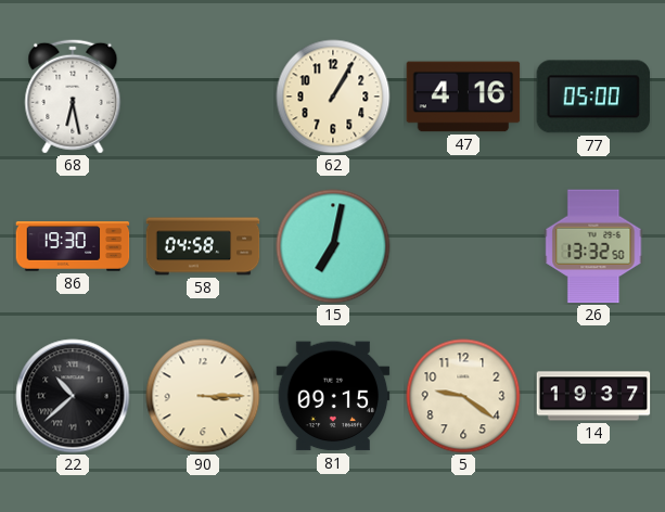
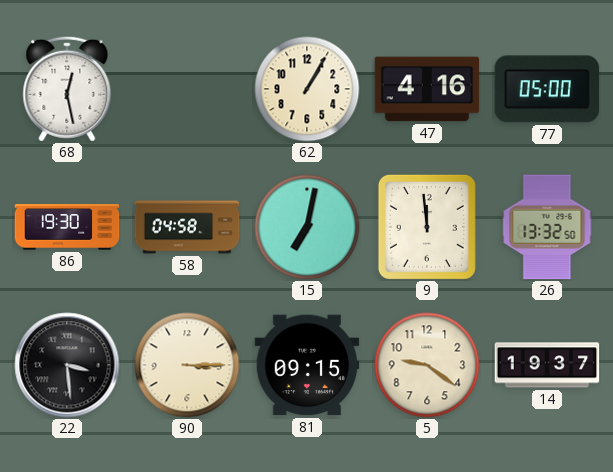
68: 6:28 -> 12:28 (67, 89)
9: none -> 11:59 (427, 227)
22: 10:38 -> 3:29 (67, 365)
